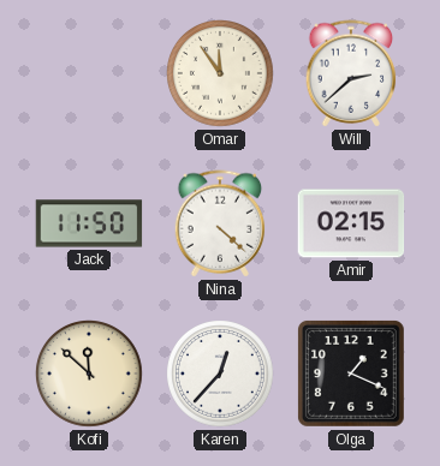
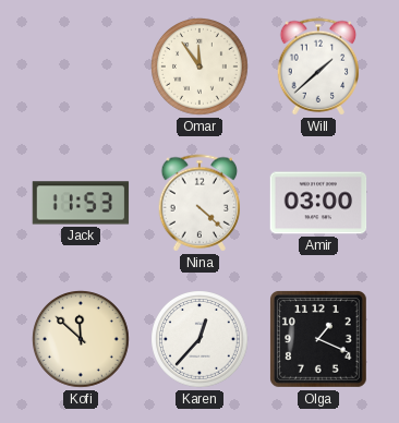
Will: 2:38 -> 1:38 (318, 67)
Jack: 11:50 -> 11:53 (81, 203)
Amir: 02:15 -> 03:00 (318, 203)
